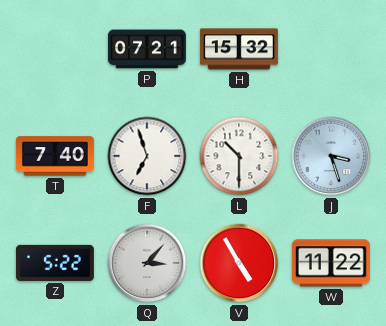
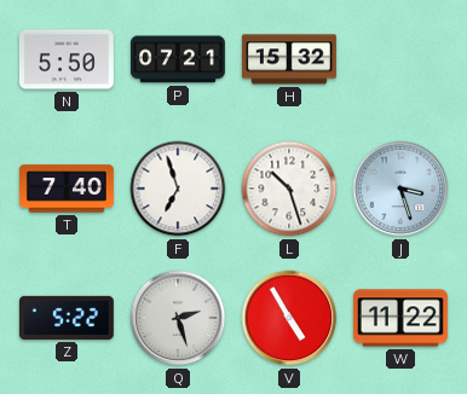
N: none -> 5:50 (67, 59)
L: 10:30 -> 10:27 (289, 189)
Q: 3:07 -> 2:27 (178, 318)
